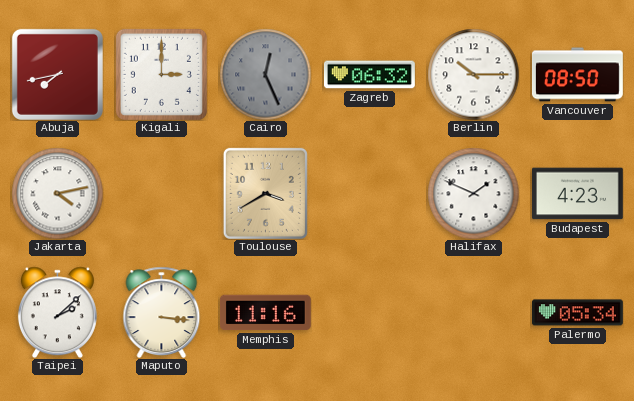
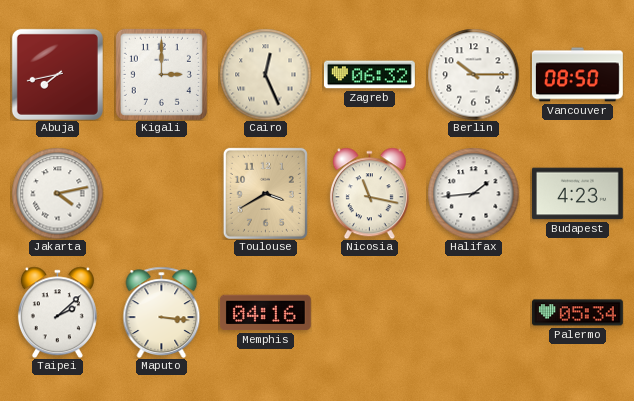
Cairo dial: grey -> cream (265, 74)
Nicosia: none -> 11:17 (369, 193)
Halifax: 1:49 -> 1:44 (473, 193)
Memphis: 11:16 -> 04:16 (265, 313)
